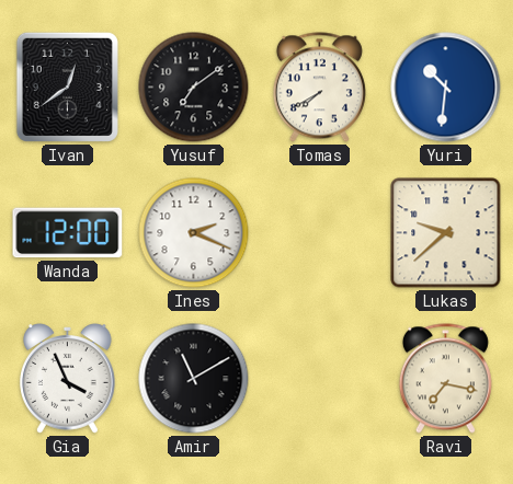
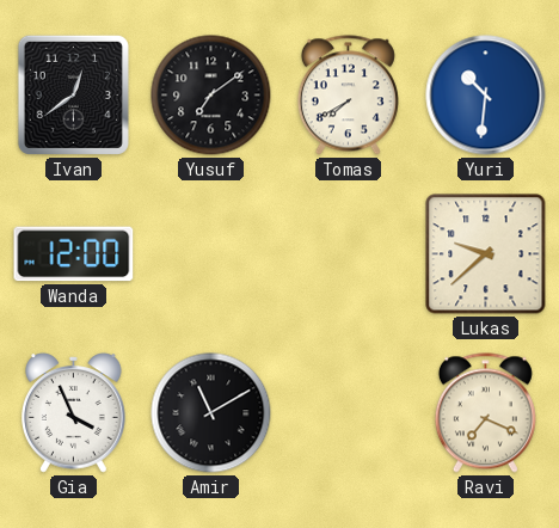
Ines: 2:19 -> none (194, 233)
Ravi: 7:17 -> 7:19 (485, 413)
